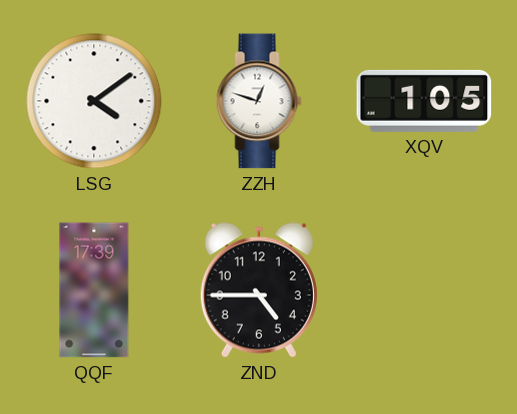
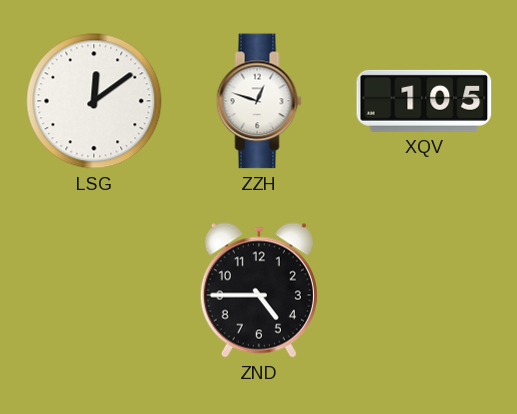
LSG: 4:09 -> 12:09 (94, 101)
QQF: 17:39 -> none (94, 290)
